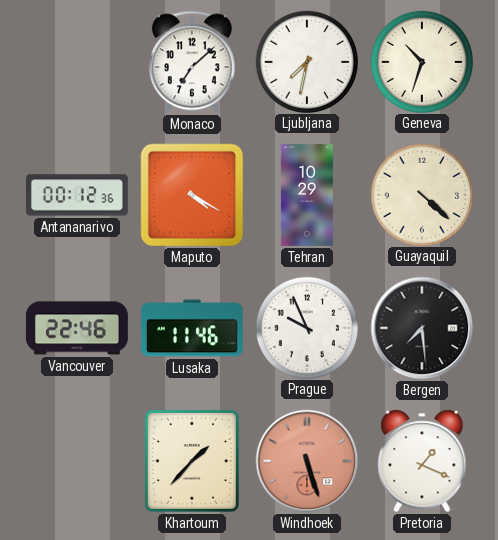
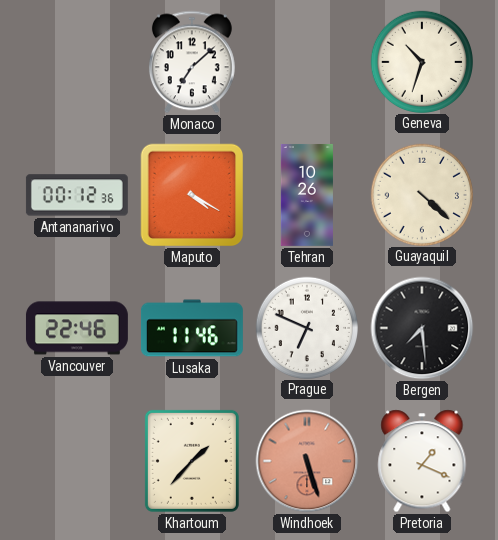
Ljubljana: 7:32 -> none (306, 61)
Tehran: 10:29 -> 10:26 (307, 195)
Prague: 9:56 -> 6:49 (306, 327)
